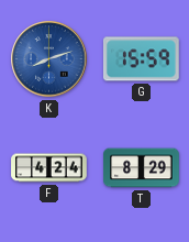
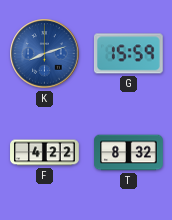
F: 4:24 -> 4:22 (45, 153)
T: 8:29 -> 8:32 (129, 153)
